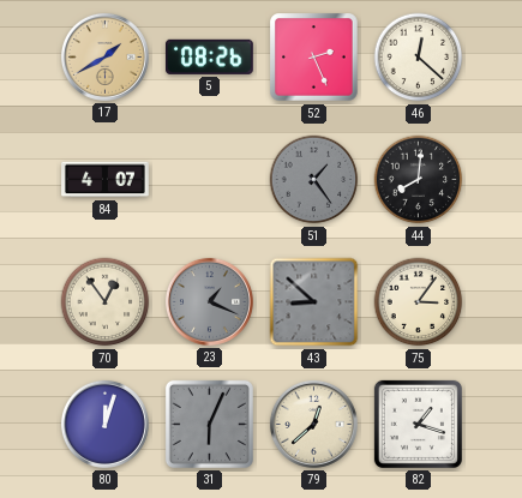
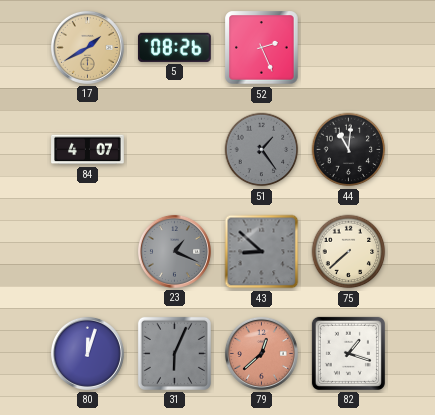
46: 12:22 -> none (419, 58)
44: 8:01 -> 11:01 (349, 150)
70: 12:54 -> none (106, 302)
75: 3:06 -> 7:38 (349, 252)
79 dial: cream -> salmon (261, 353)
